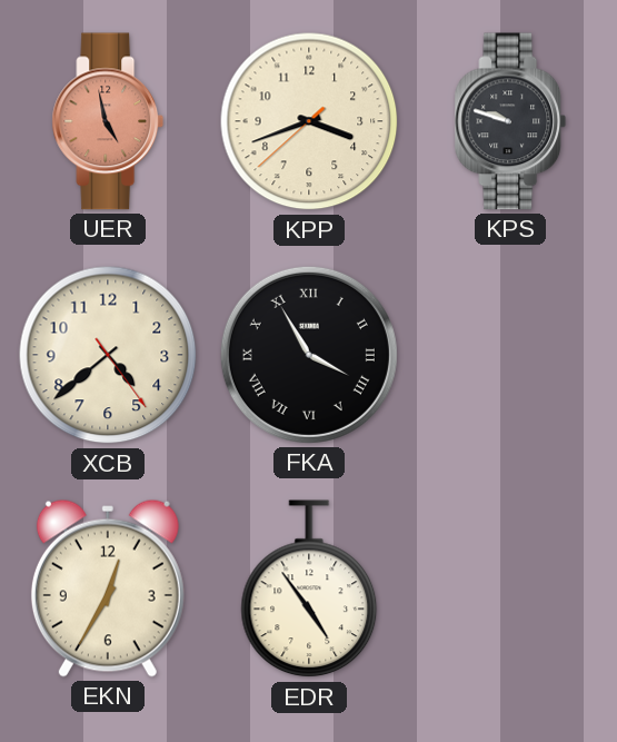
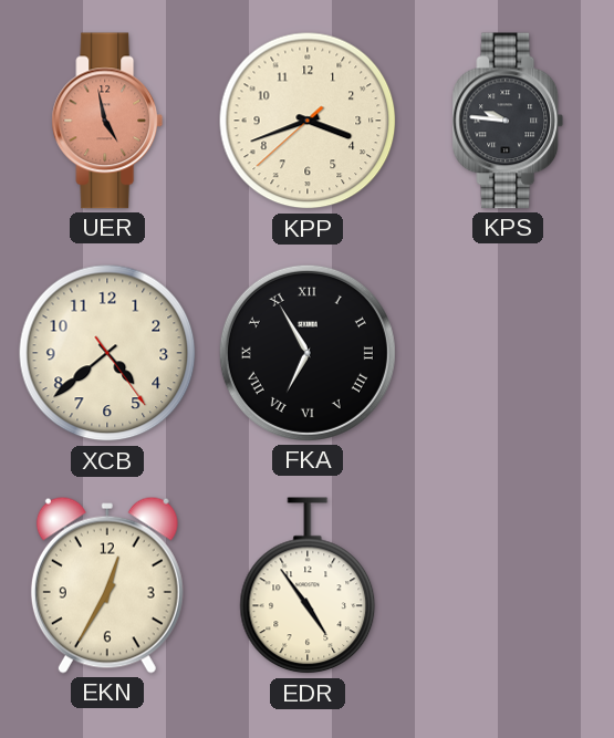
KPS: 9:48 -> 9:46 (508, 121)
FKA: 3:55 -> 6:55 (308, 353)
